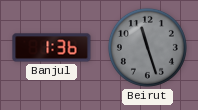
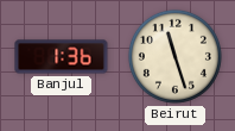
Beirut dial: grey -> cream (174, 56)
